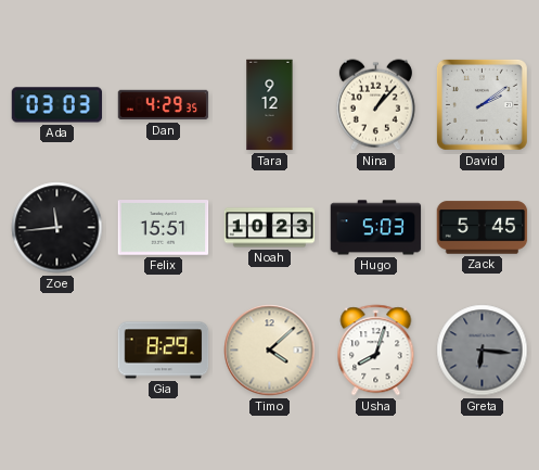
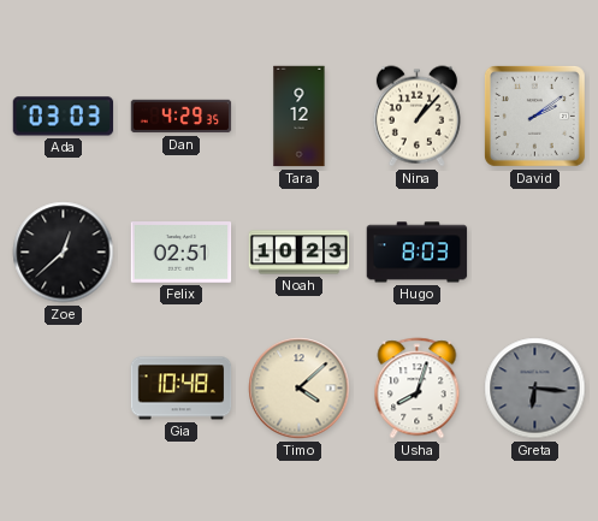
Zoe: 11:44 -> 12:38 (64, 253)
Felix: 15:51 -> 02:51 (182, 253)
Hugo: 5:03 -> 8:03 (418, 253)
Zack: 5:45 -> none (483, 228)
Gia: 8:29 -> 10:48 (182, 389)
